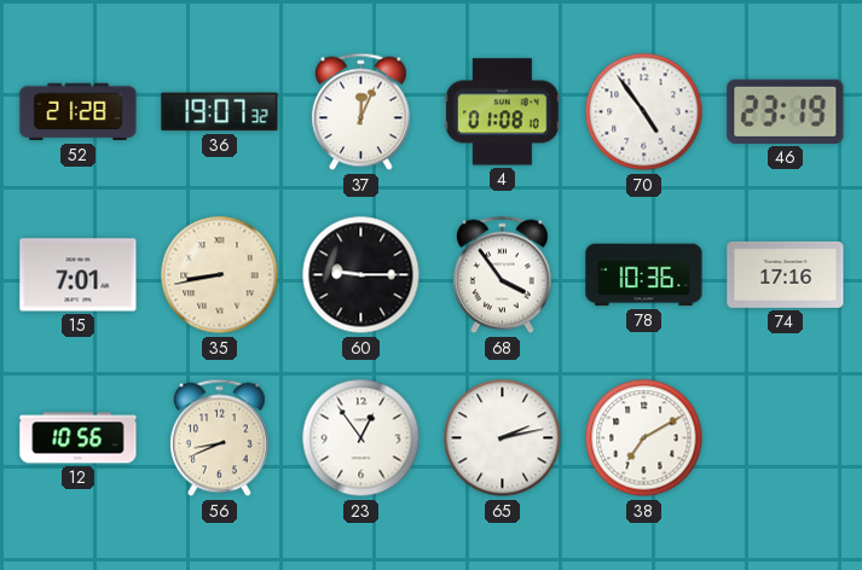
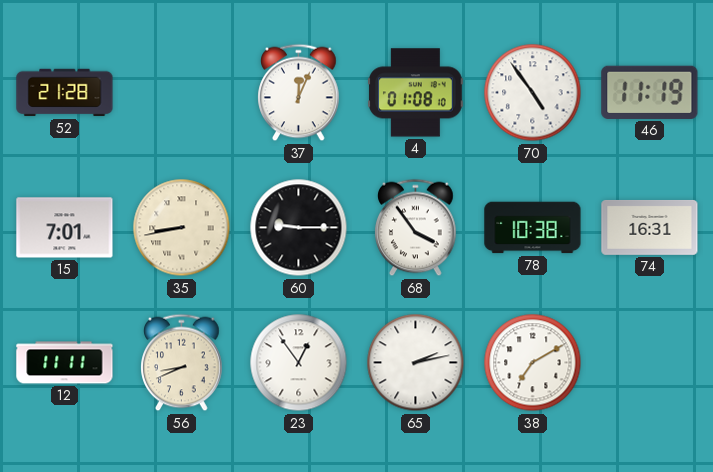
36: 19:07 -> none (220, 112)
46: 23:19 -> 11:19 (650, 92)
78: 10:36 -> 10:38 (533, 228)
74: 17:16 -> 16:31 (650, 227)
12: 10:56 -> 11:11 (65, 363)
